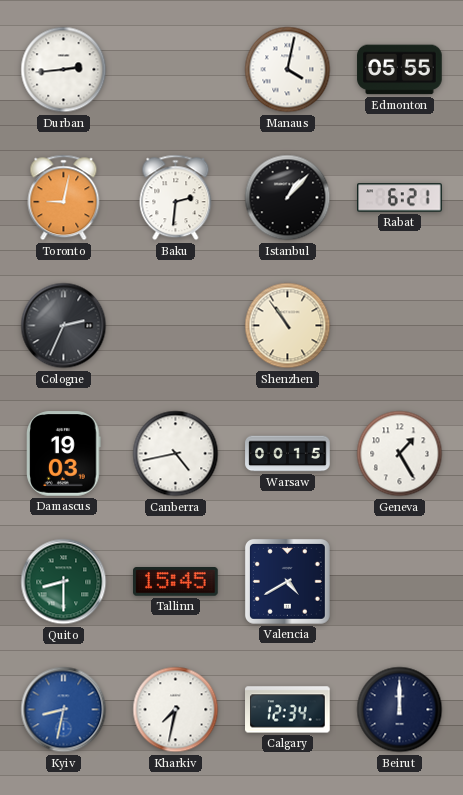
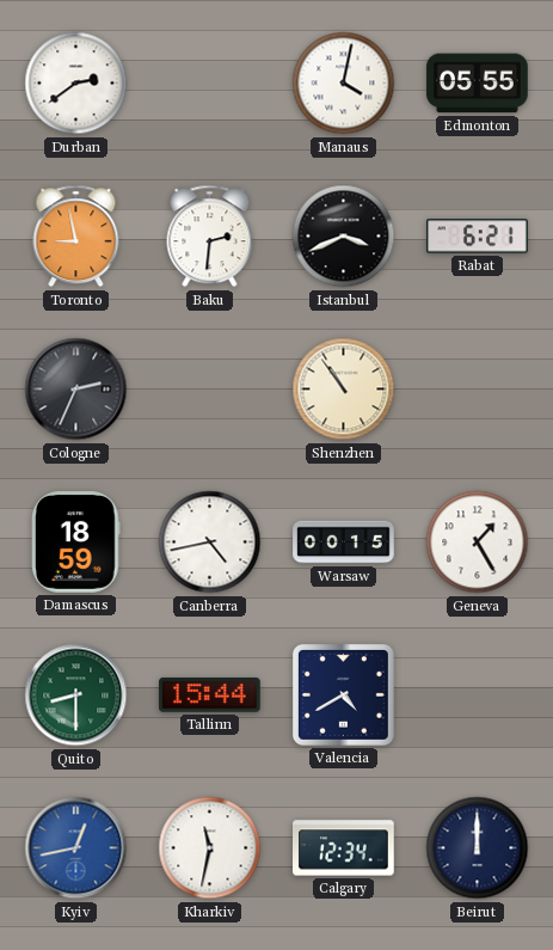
Durban: 2:44 -> 2:39 (76, 84)
Toronto: 9:02 -> 8:58 (76, 237)
Istanbul: 1:07 -> 3:41 (344, 237)
Damascus: 19:03 -> 18:59 (76, 543)
Tallinn: 15:45 -> 15:44 (210, 695)
Kyiv: 8:32 -> 12:43 (76, 848)
Kharkiv: 7:32 -> 11:32 (210, 848)
